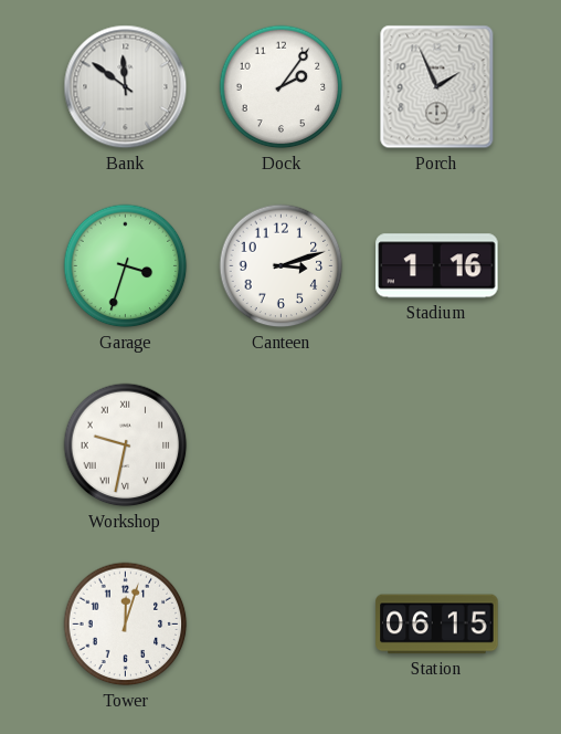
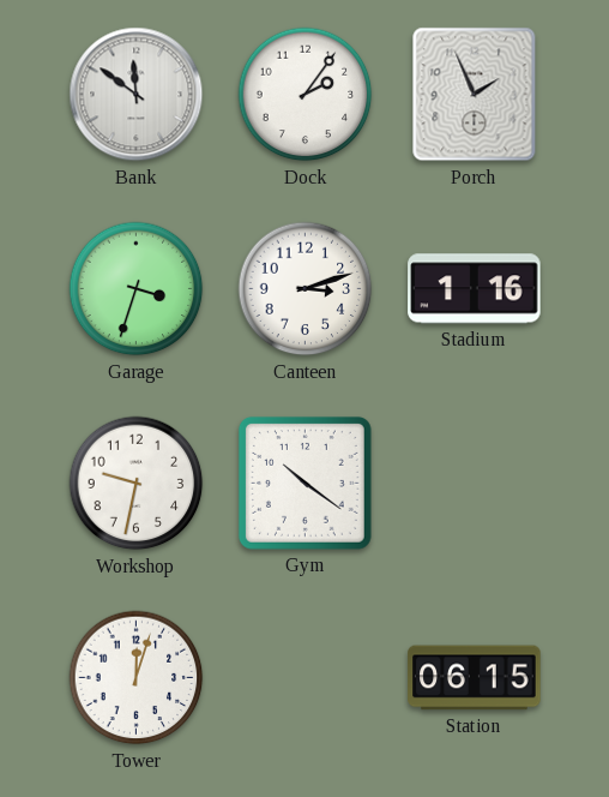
Workshop numerals: Roman -> Arabic (137, 484)
Gym: none -> 10:21 (306, 484)
